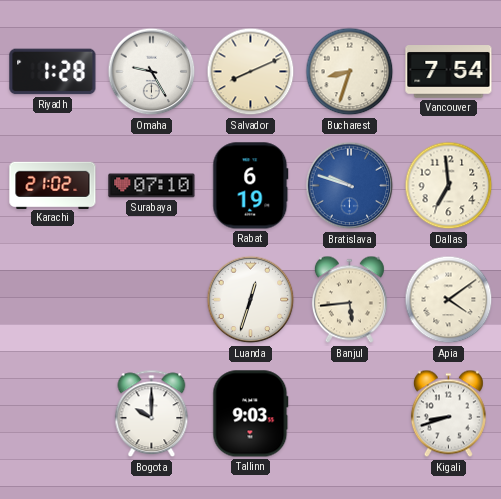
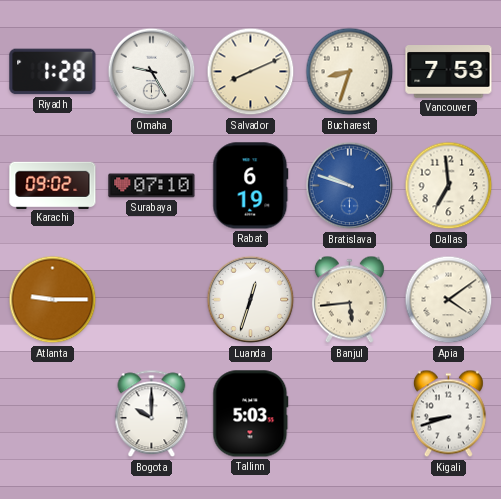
Vancouver: 7:54 -> 7:53 (449, 72)
Karachi: 21:02 -> 09:02 (53, 185)
Atlanta: none -> 9:15 (53, 300)
Tallinn: 9:03 -> 5:03 (251, 414)
